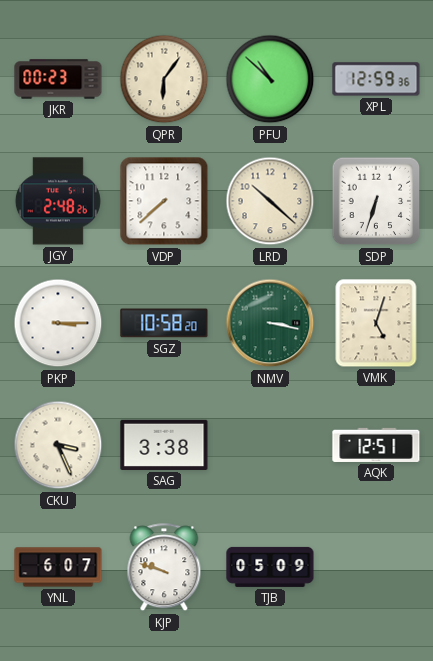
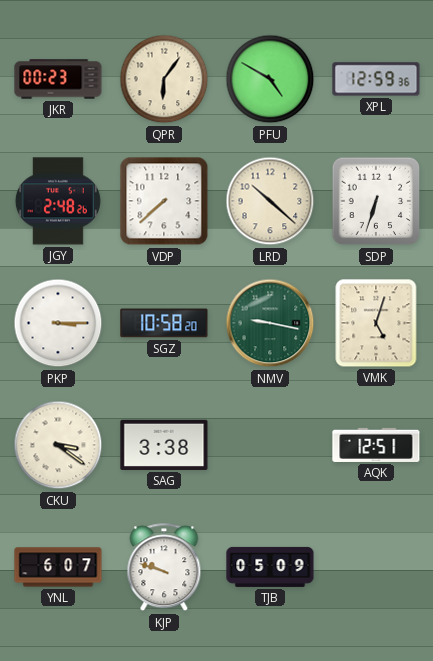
PFU: 10:52 -> 4:50 (270, 79)
NMV: 3:17 -> 9:17 (270, 323)
CKU: 3:26 -> 3:21 (58, 445)
